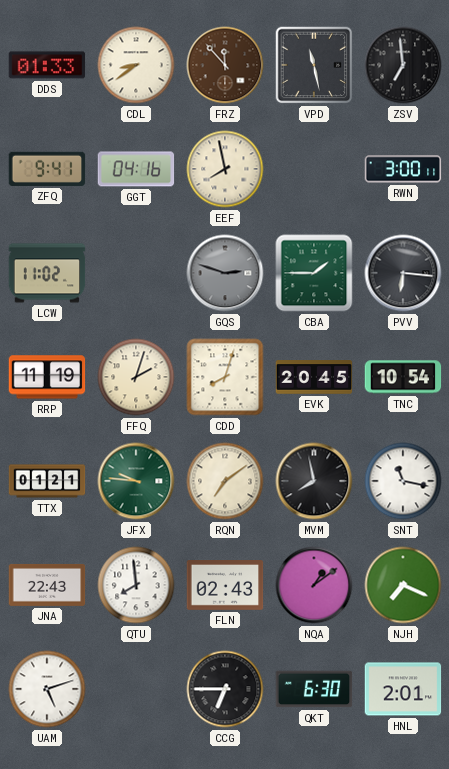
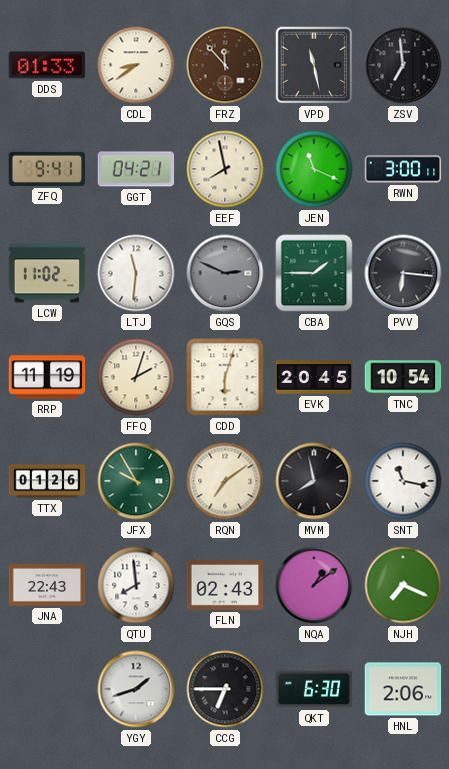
GGT: 04:16 -> 04:21 (136, 169)
JEN: none -> 11:19 (314, 169)
LTJ: none -> 11:31 (136, 273)
GQS: 2:48 -> 2:49 (225, 273)
CDD: 8:03 -> 6:03 (225, 377)
TTX: 01:21 -> 01:26 (47, 481)
JFX: 9:46 -> 9:55 (136, 481)
UAM: 5:12 -> none (47, 689)
YGY: none -> 1:42 (136, 689)
HNL: 2:01 -> 2:06 (403, 689)
